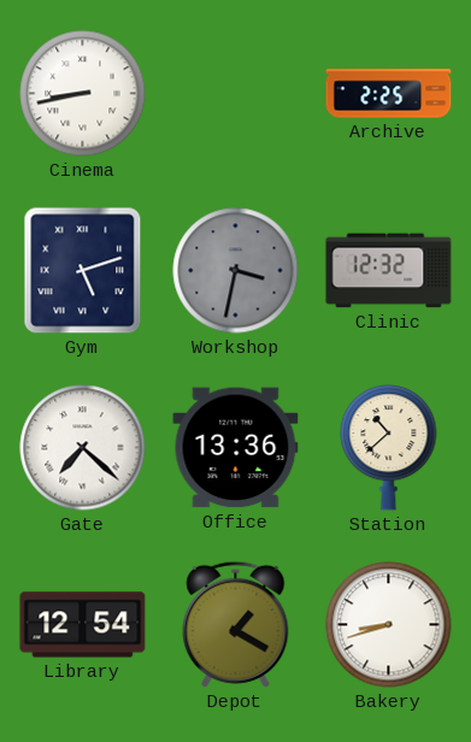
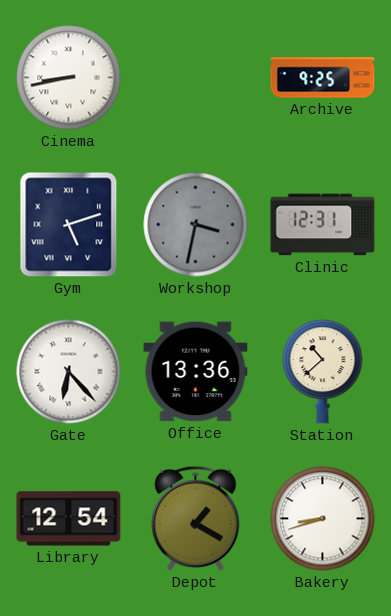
Archive: 2:25 -> 9:25 (323, 78)
Clinic: 12:32 -> 12:31 (323, 225)
Gate: 7:22 -> 6:23 (69, 372)
